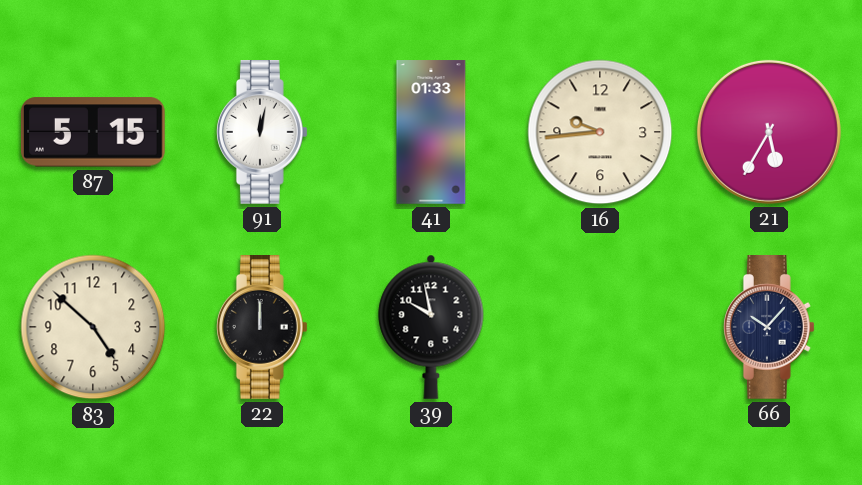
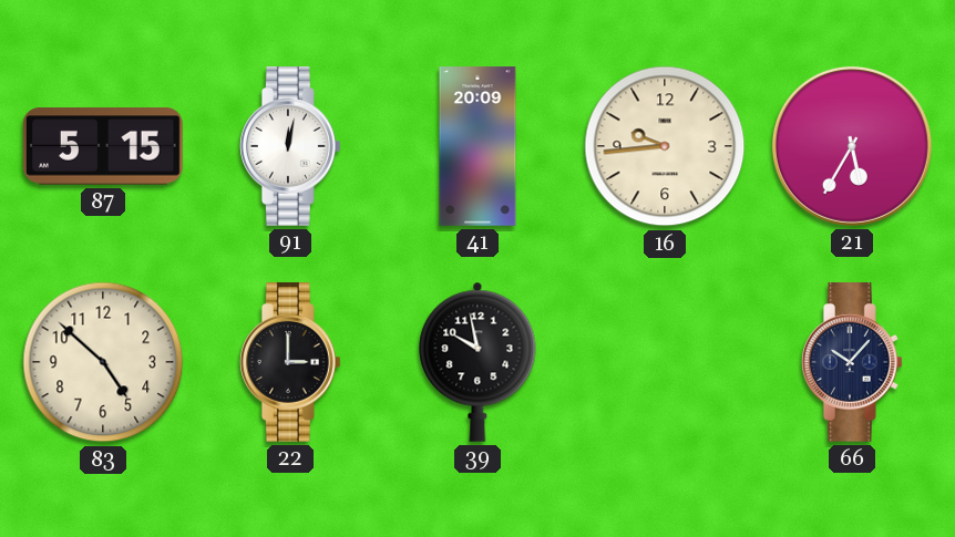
41: 01:33 -> 20:09 (477, 146)
22: 12:00 -> 3:00 (290, 363)
